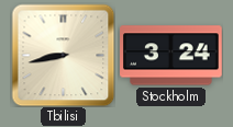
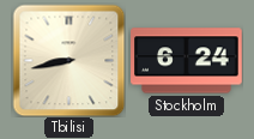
Stockholm: 3:24 -> 6:24 (187, 61)
